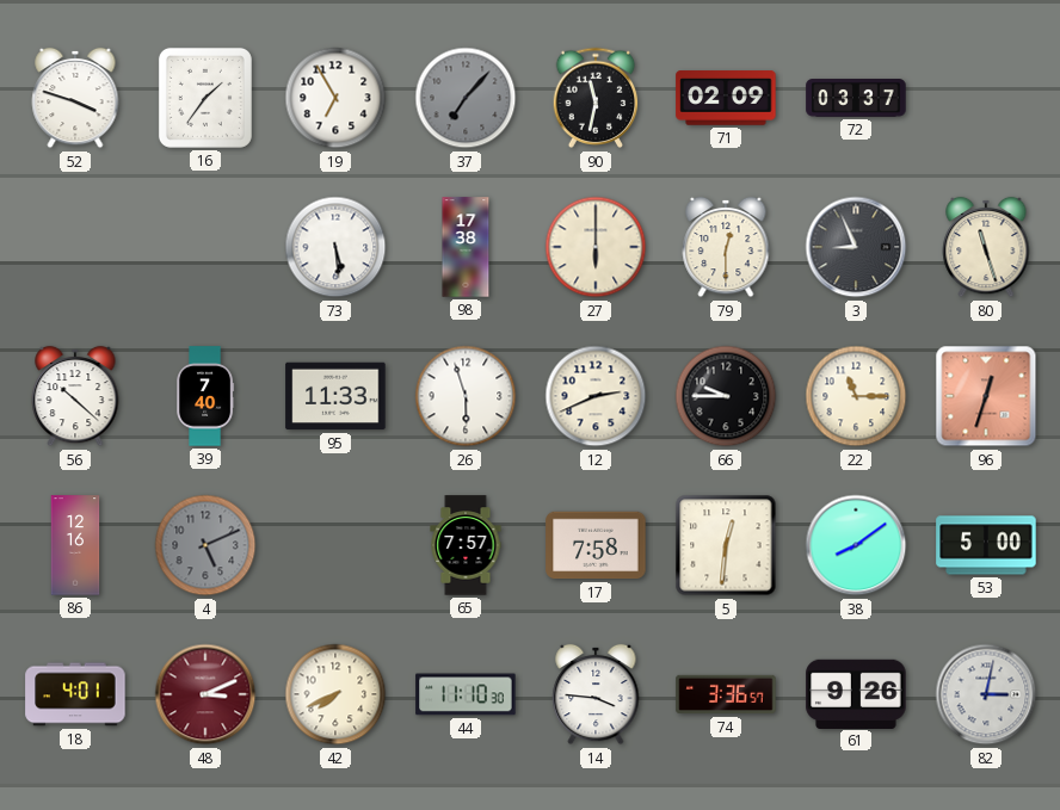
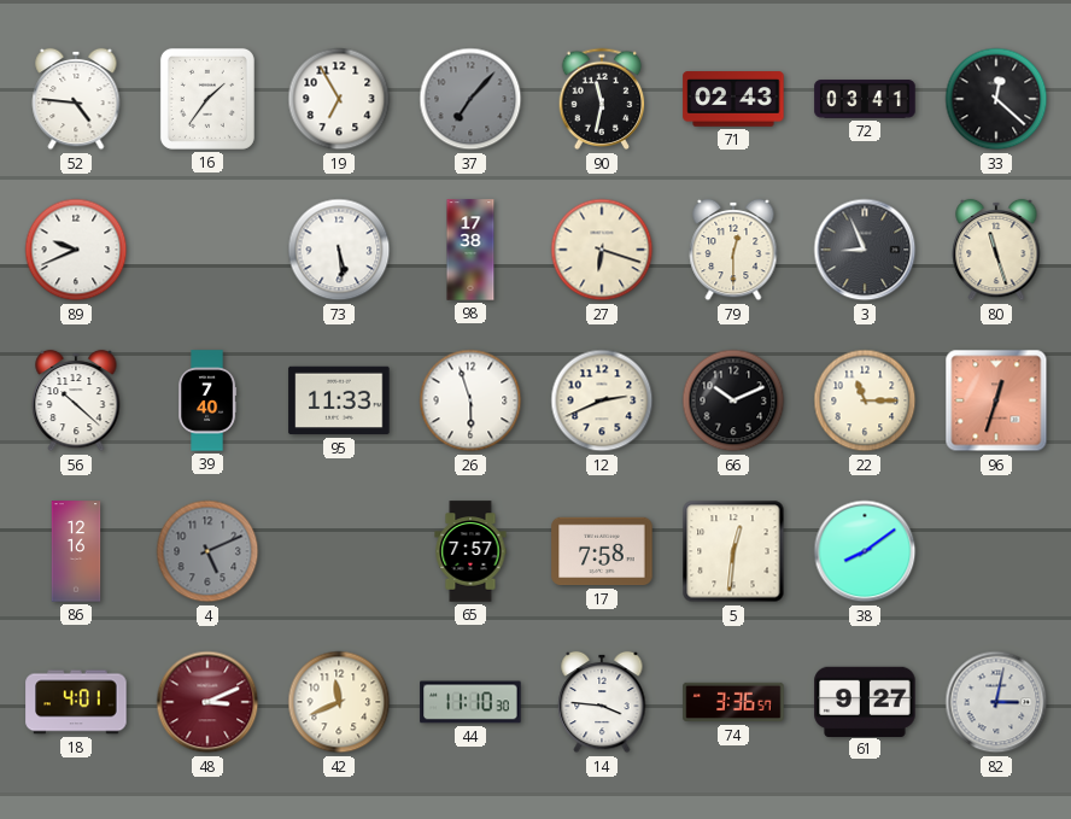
52: 3:48 -> 4:46 (76, 99)
71: 02:09 -> 02:43 (733, 99)
72: 03:37 -> 03:41 (865, 99)
33: none -> 12:22 (996, 99)
89: none -> 9:41 (76, 250)
27: 6:00 -> 6:18 (602, 250)
66: 9:45 -> 10:11 (733, 400)
53: 5:00 -> none (986, 545)
42: 7:41 -> 11:41 (339, 702)
61: 9:26 -> 9:27 (865, 701)
